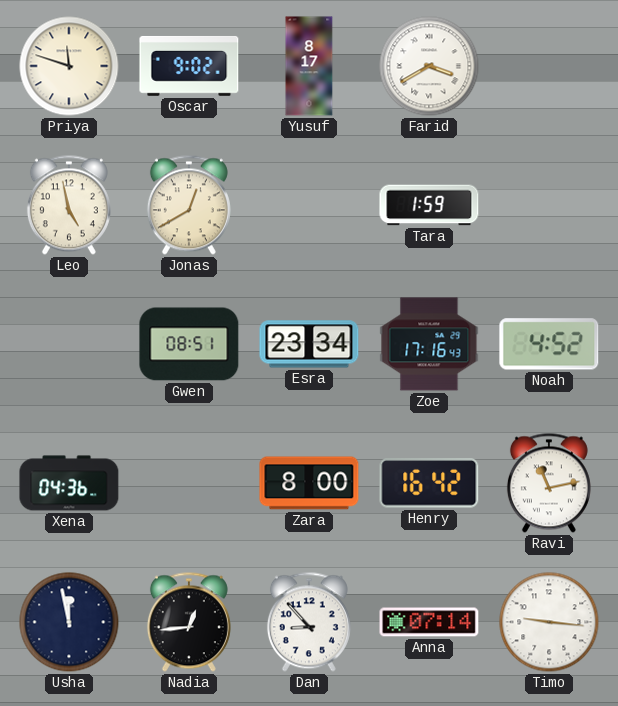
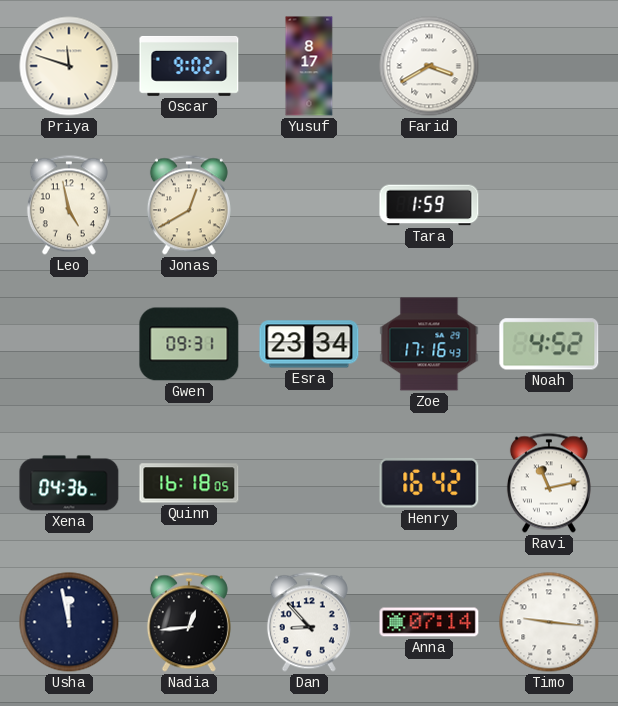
Gwen: 08:51 -> 09:31 (189, 344)
Quinn: none -> 16:18 (189, 483)
Zara: 8:00 -> none (309, 483)
